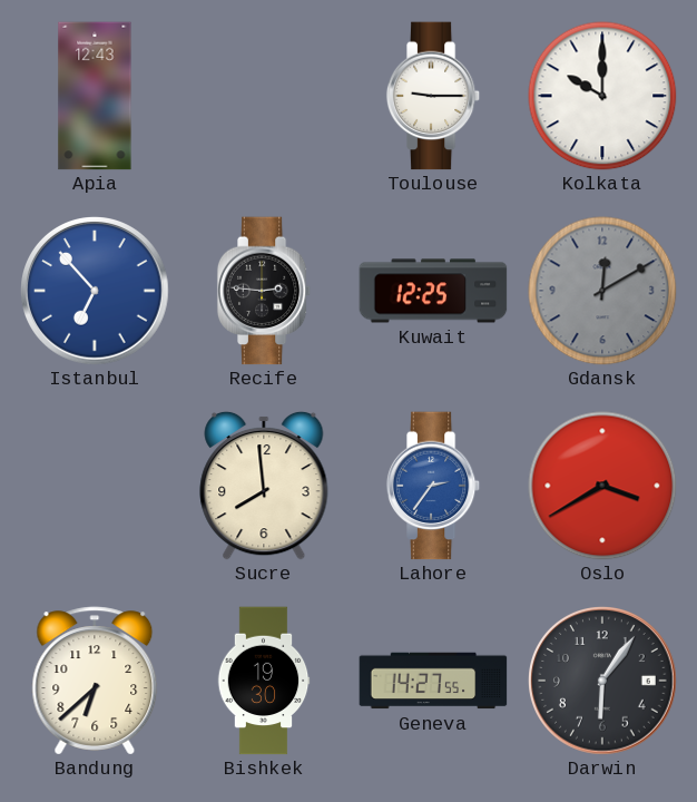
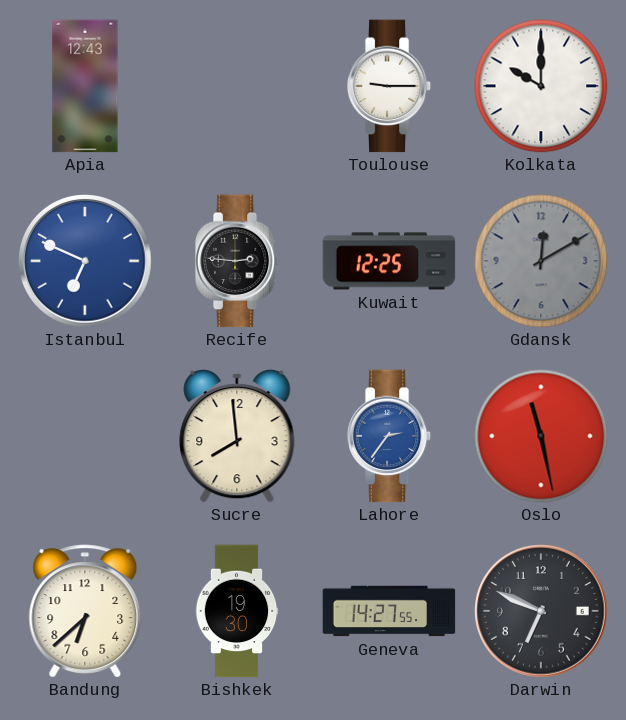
Istanbul: 6:53 -> 6:49 (85, 261)
Oslo: 3:40 -> 11:28 (541, 436)
Darwin: 6:06 -> 6:49 (541, 611)
